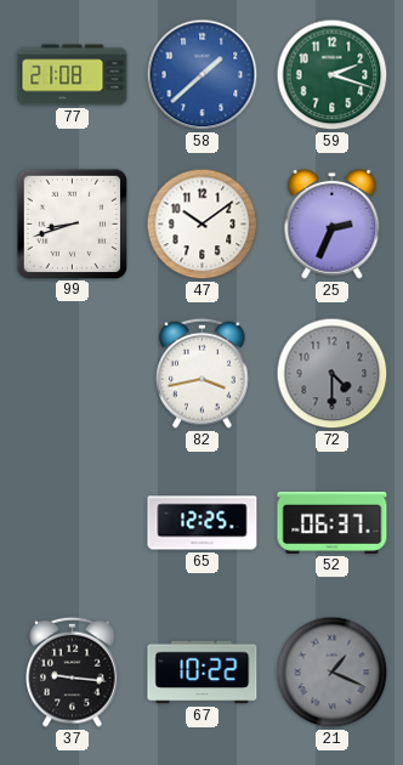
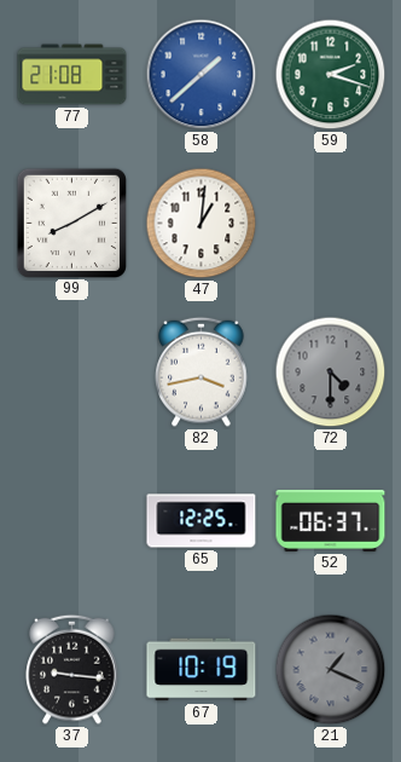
99: 8:42 -> 8:10 (71, 223)
47: 10:09 -> 1:01 (202, 224)
25: 2:34 -> none (333, 223)
67: 10:22 -> 10:19 (202, 670)
